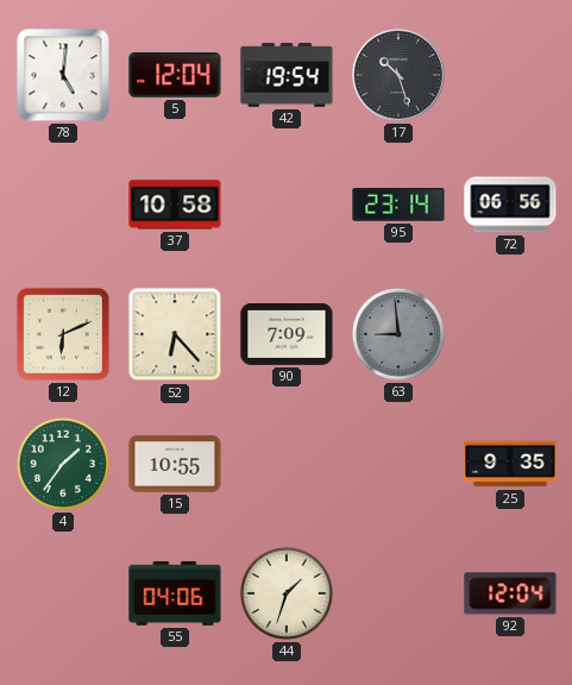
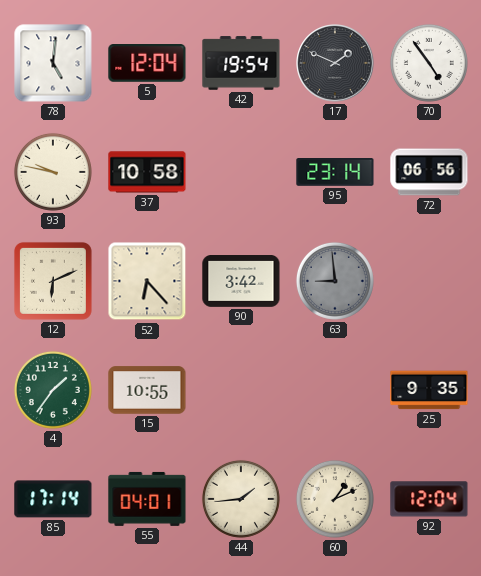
17: 10:27 -> 1:49 (335, 63)
70: none -> 4:54 (429, 63)
93: none -> 9:47 (53, 172)
90: 7:09 -> 3:42 (241, 282)
85: none -> 17:14 (53, 499)
55: 04:06 -> 04:01 (147, 499)
44: 1:33 -> 1:44 (241, 499)
60: none -> 1:11 (335, 499)
